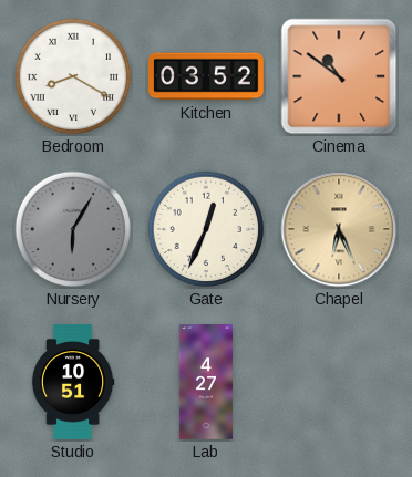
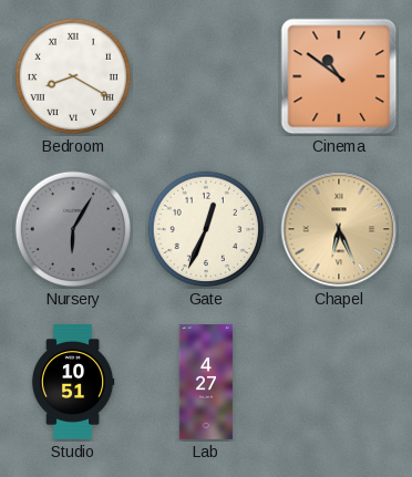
Kitchen: 03:52 -> none (207, 76)
